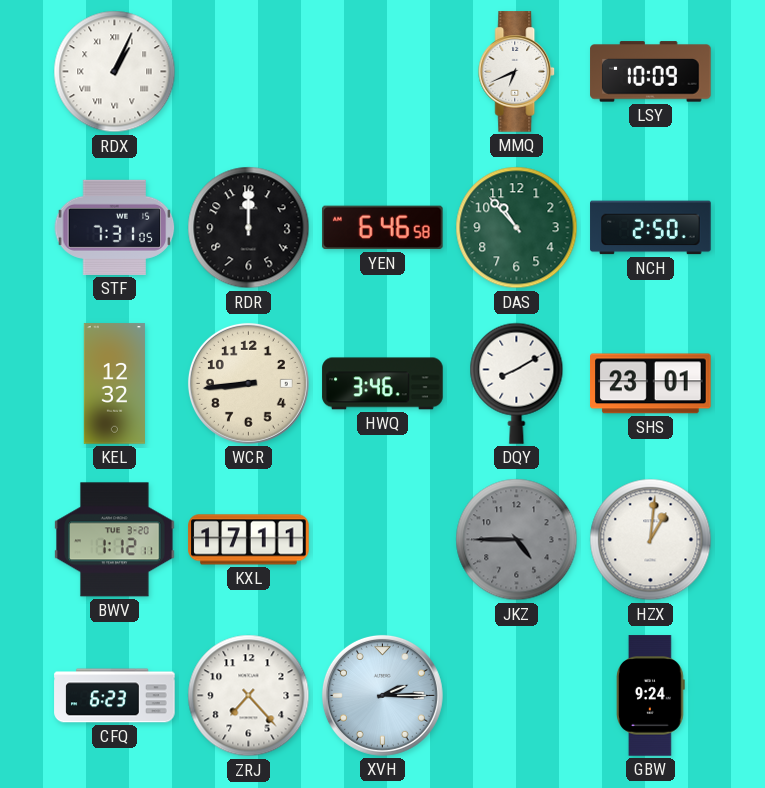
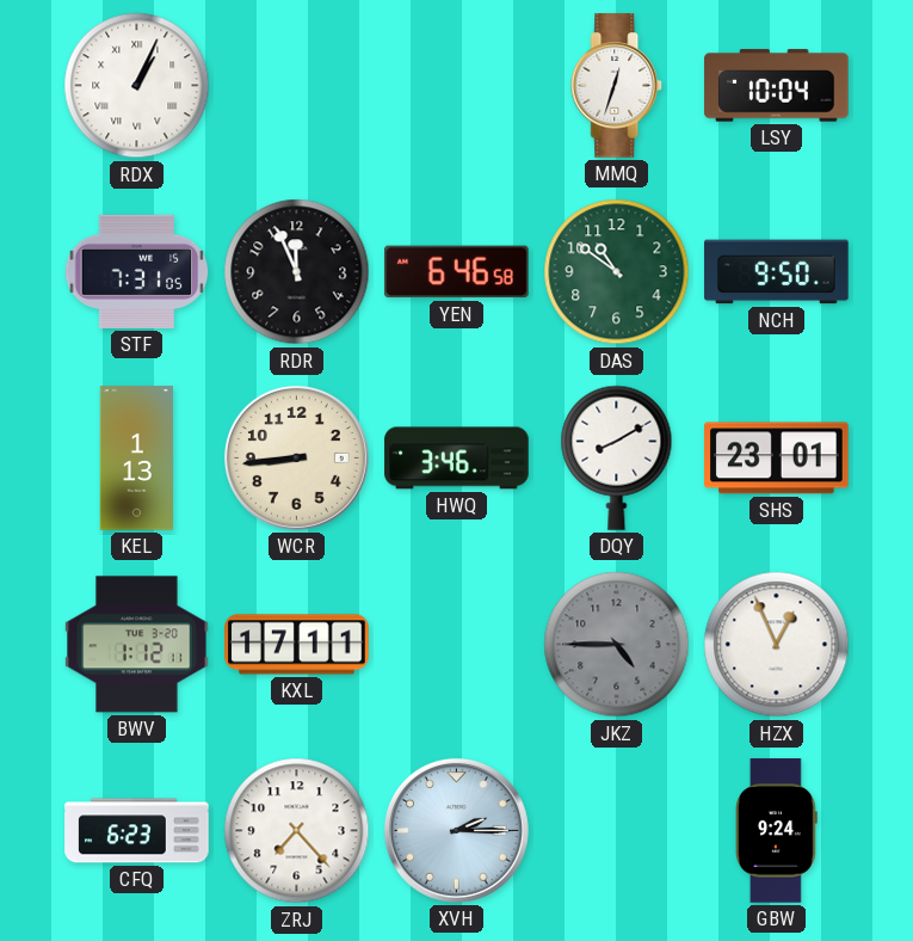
MMQ: 6:41 -> 12:33 (617, 86)
LSY: 10:09 -> 10:04 (777, 86)
RDR: 12:00 -> 11:56 (297, 272)
DAS: 10:53 -> 10:51 (617, 272)
NCH: 2:50 -> 9:50 (777, 272)
KEL: 12:32 -> 1:13 (136, 459)
HZX: 1:01 -> 12:56 (777, 645)
